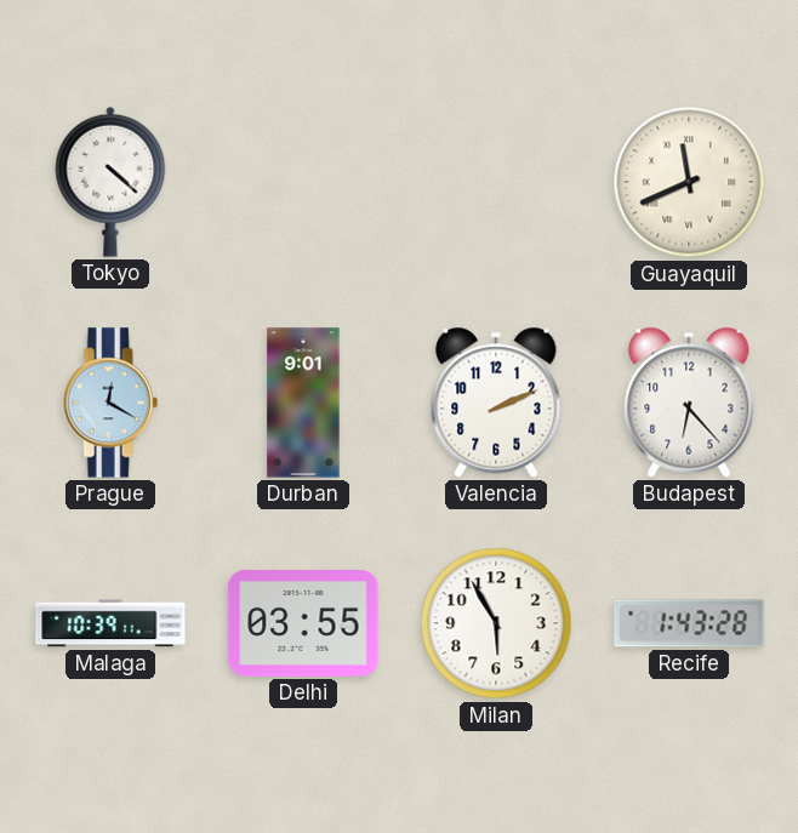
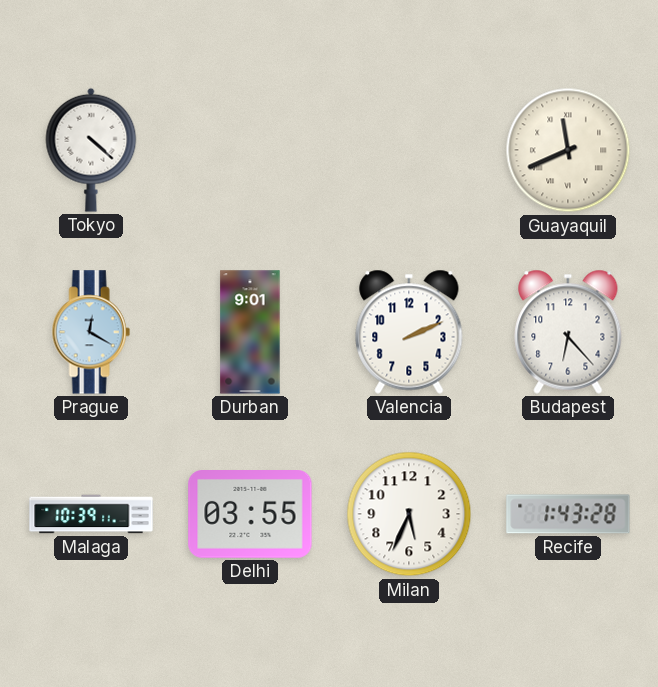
Milan: 5:55 -> 5:34 (409, 514)
